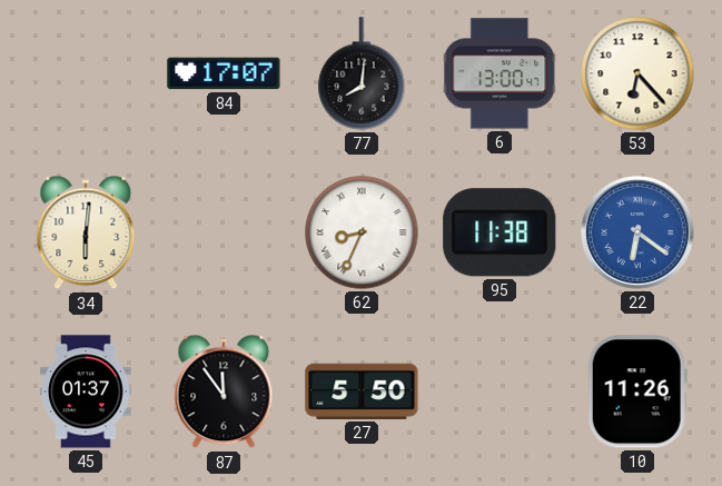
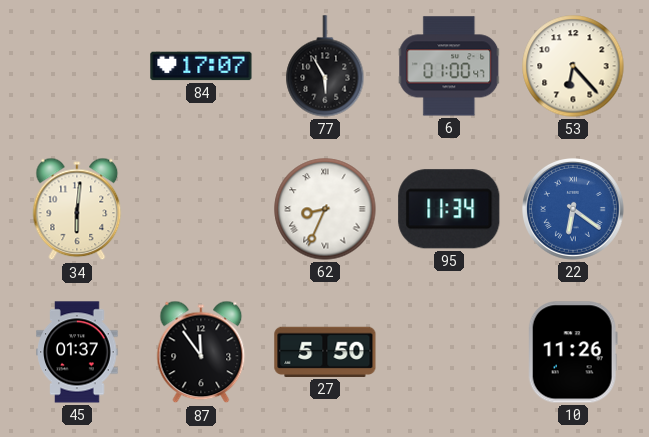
77: 8:01 -> 5:55 (325, 66)
6: 13:00 -> 01:00 (449, 66)
95: 11:38 -> 11:34 (449, 209)
